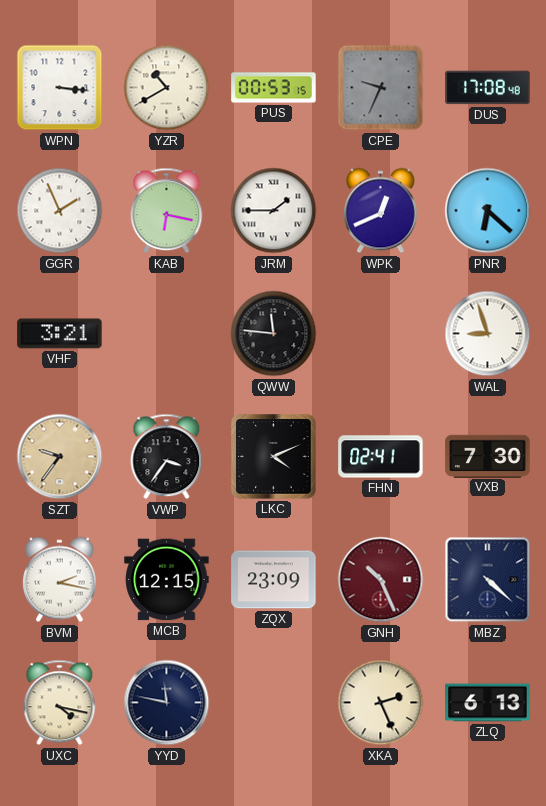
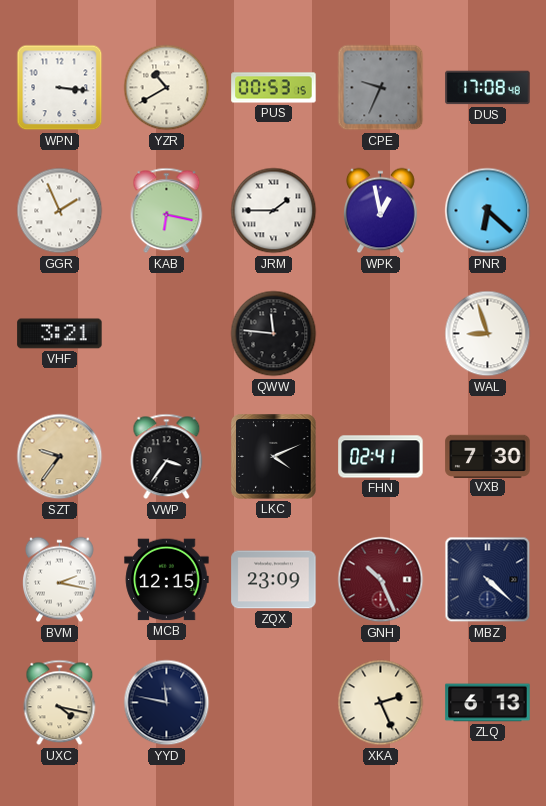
WPK: 12:41 -> 12:58 (381, 211)
